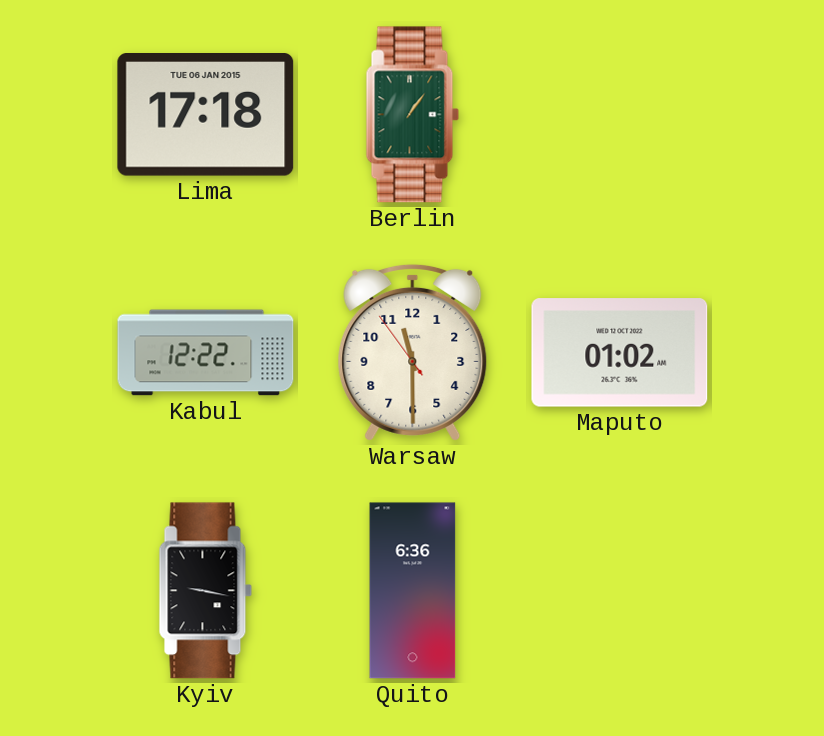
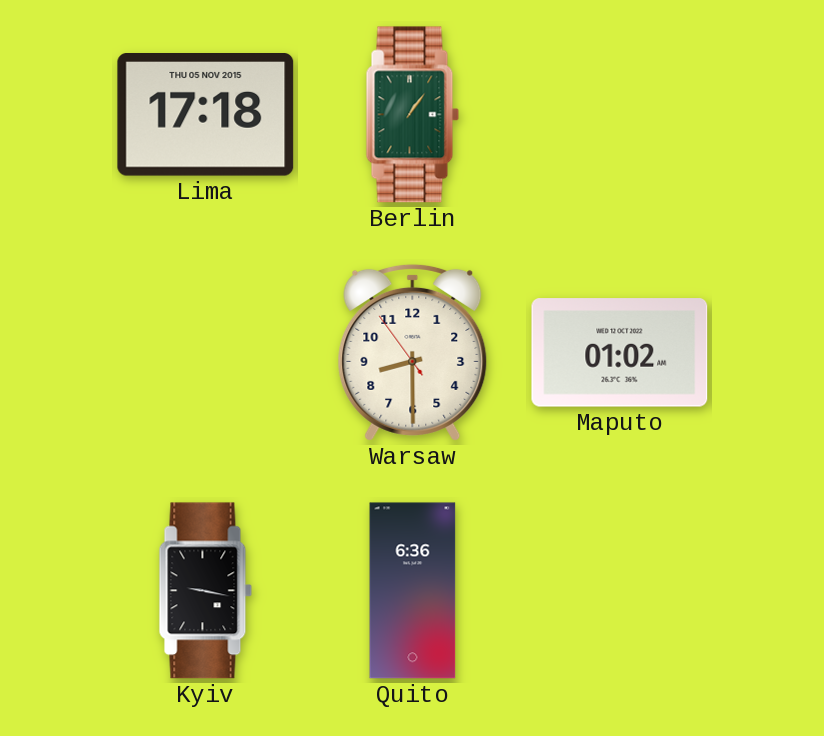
Lima date: TUE 06 JAN 2015 -> THU 05 NOV 2015 (206, 115)
Kabul: 12:22 -> none (206, 353)
Warsaw: 11:29 -> 8:29 (413, 352)
